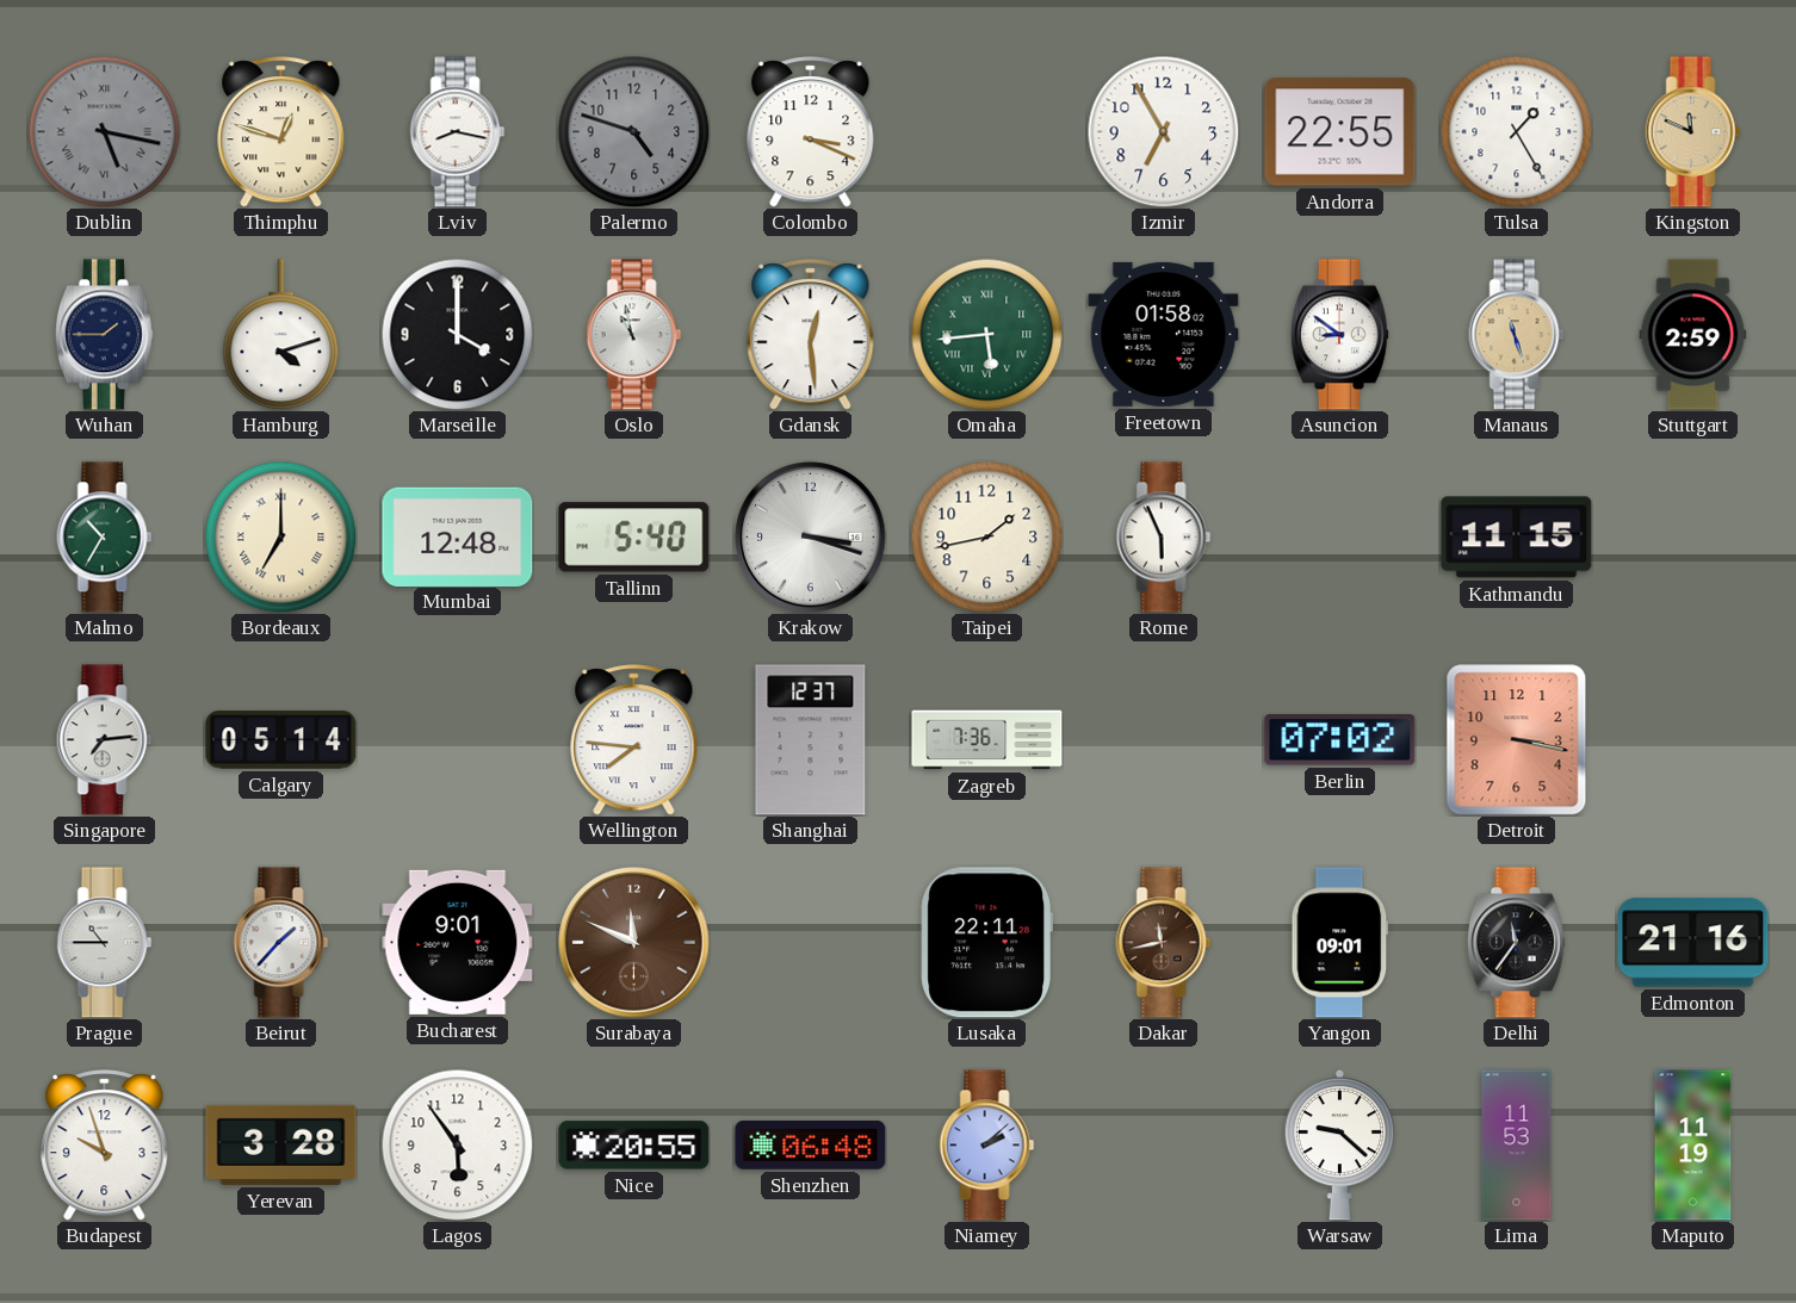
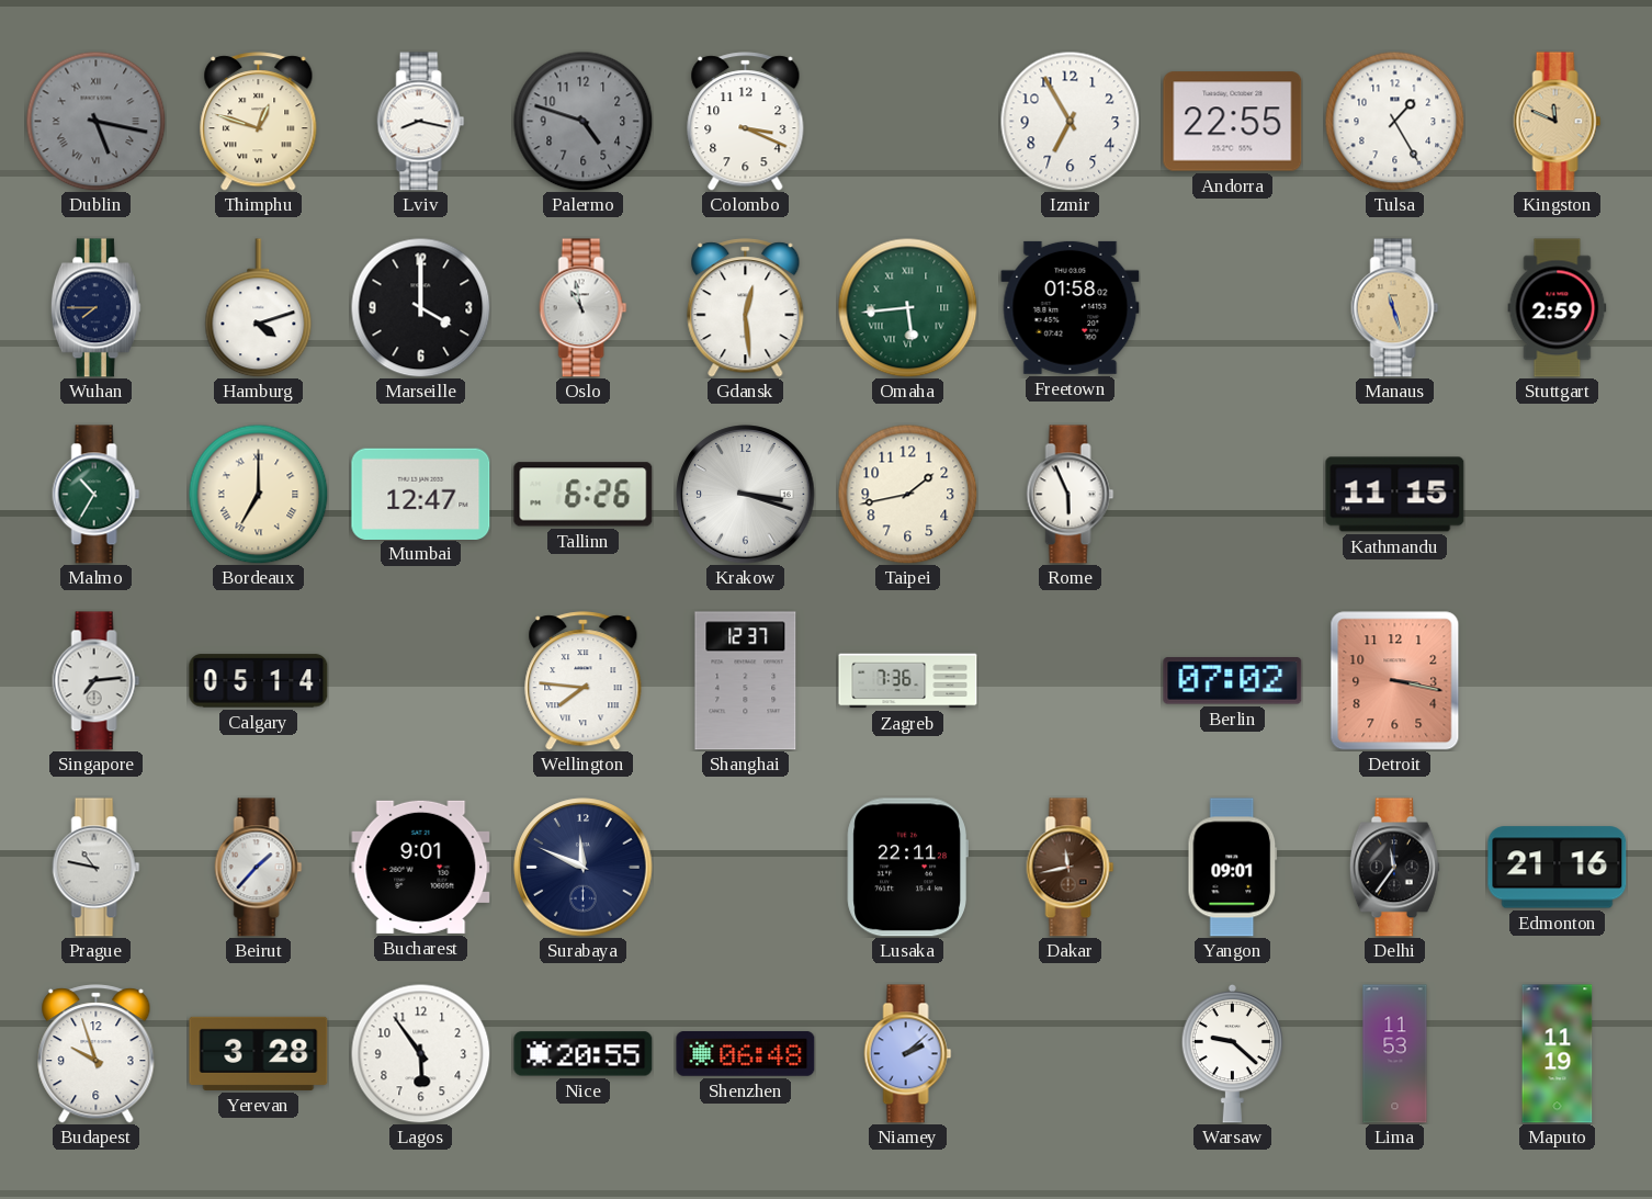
Wuhan: 1:45 -> 7:45 (95, 308)
Asuncion: 8:51 -> none (1339, 335)
Mumbai: 12:48 -> 12:47 (421, 494)
Tallinn: 5:40 -> 6:26 (584, 495)
Prague: 10:45 -> 10:47 (97, 868)
Surabaya dial: brown -> navy (584, 868)
